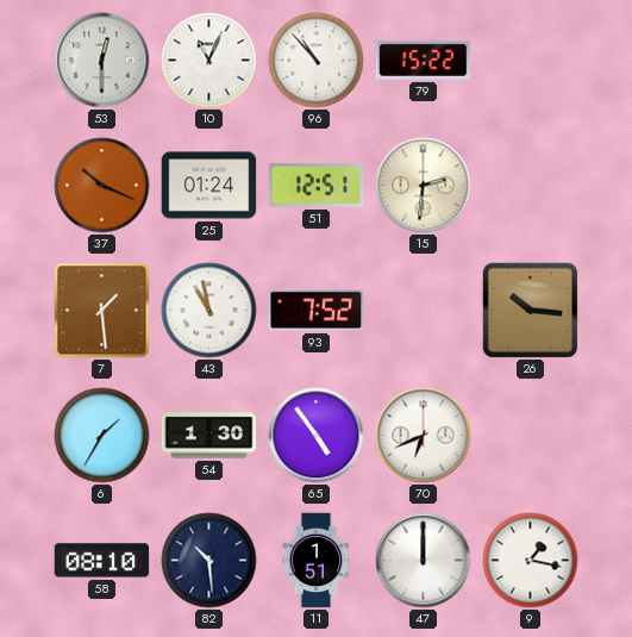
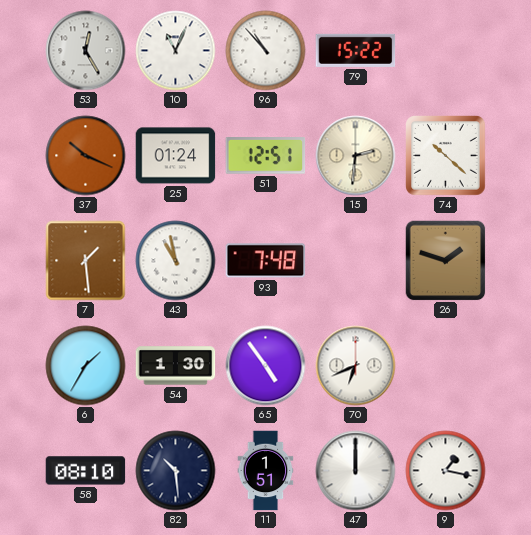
53: 12:30 -> 12:25 (86, 51)
74: none -> 10:22 (446, 156)
93: 7:52 -> 7:48 (266, 261)
26: 10:16 -> 1:48 (446, 261)
